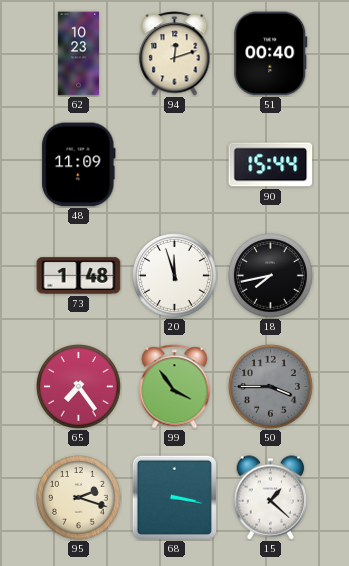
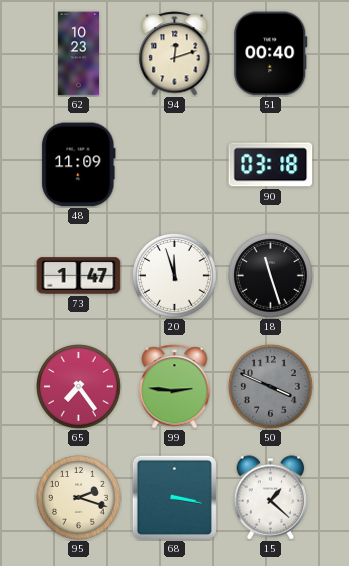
90: 15:44 -> 03:18 (271, 165)
73: 1:48 -> 1:47 (79, 276)
18: 7:43 -> 11:27 (271, 276)
99: 3:54 -> 2:46 (175, 387)
50: 3:45 -> 3:49 (271, 387)
